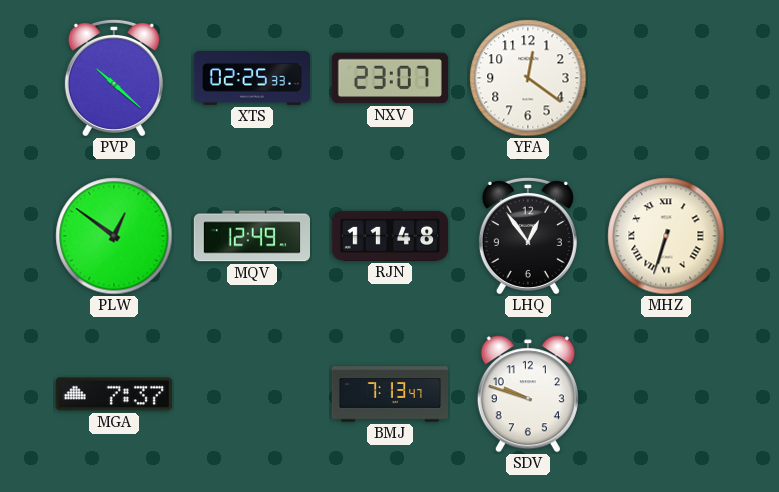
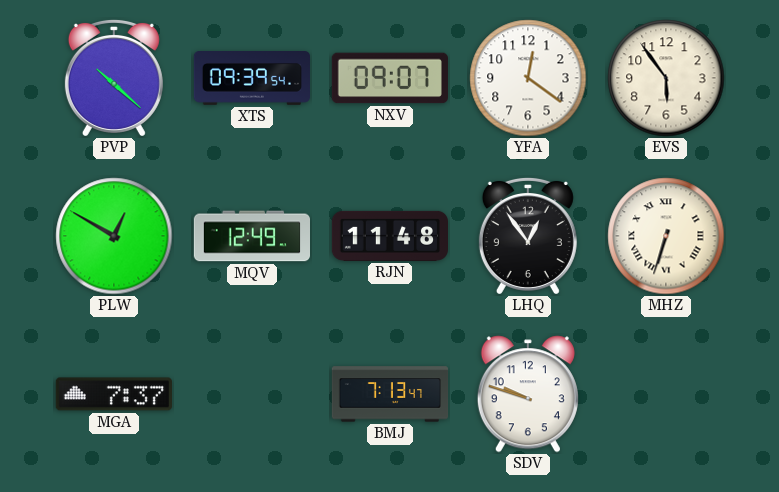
XTS: 02:25 -> 09:39 (251, 79)
NXV: 23:07 -> 09:07 (389, 78)
EVS: none -> 5:54 (666, 78)
PLW: 12:51 -> 12:50 (114, 236)
